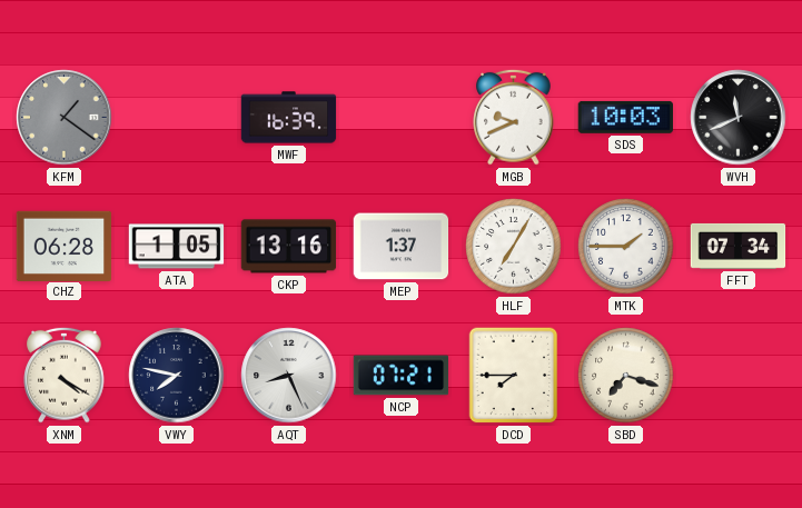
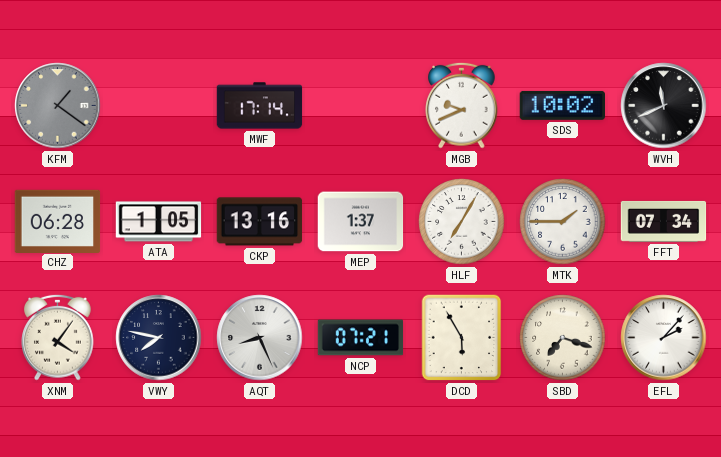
MWF: 16:39 -> 17:14 (260, 106)
SDS: 10:03 -> 10:02 (563, 105)
XNM: 4:20 -> 4:06 (58, 337)
DCD: 7:45 -> 5:55 (462, 338)
EFL: none -> 2:07 (664, 338)
